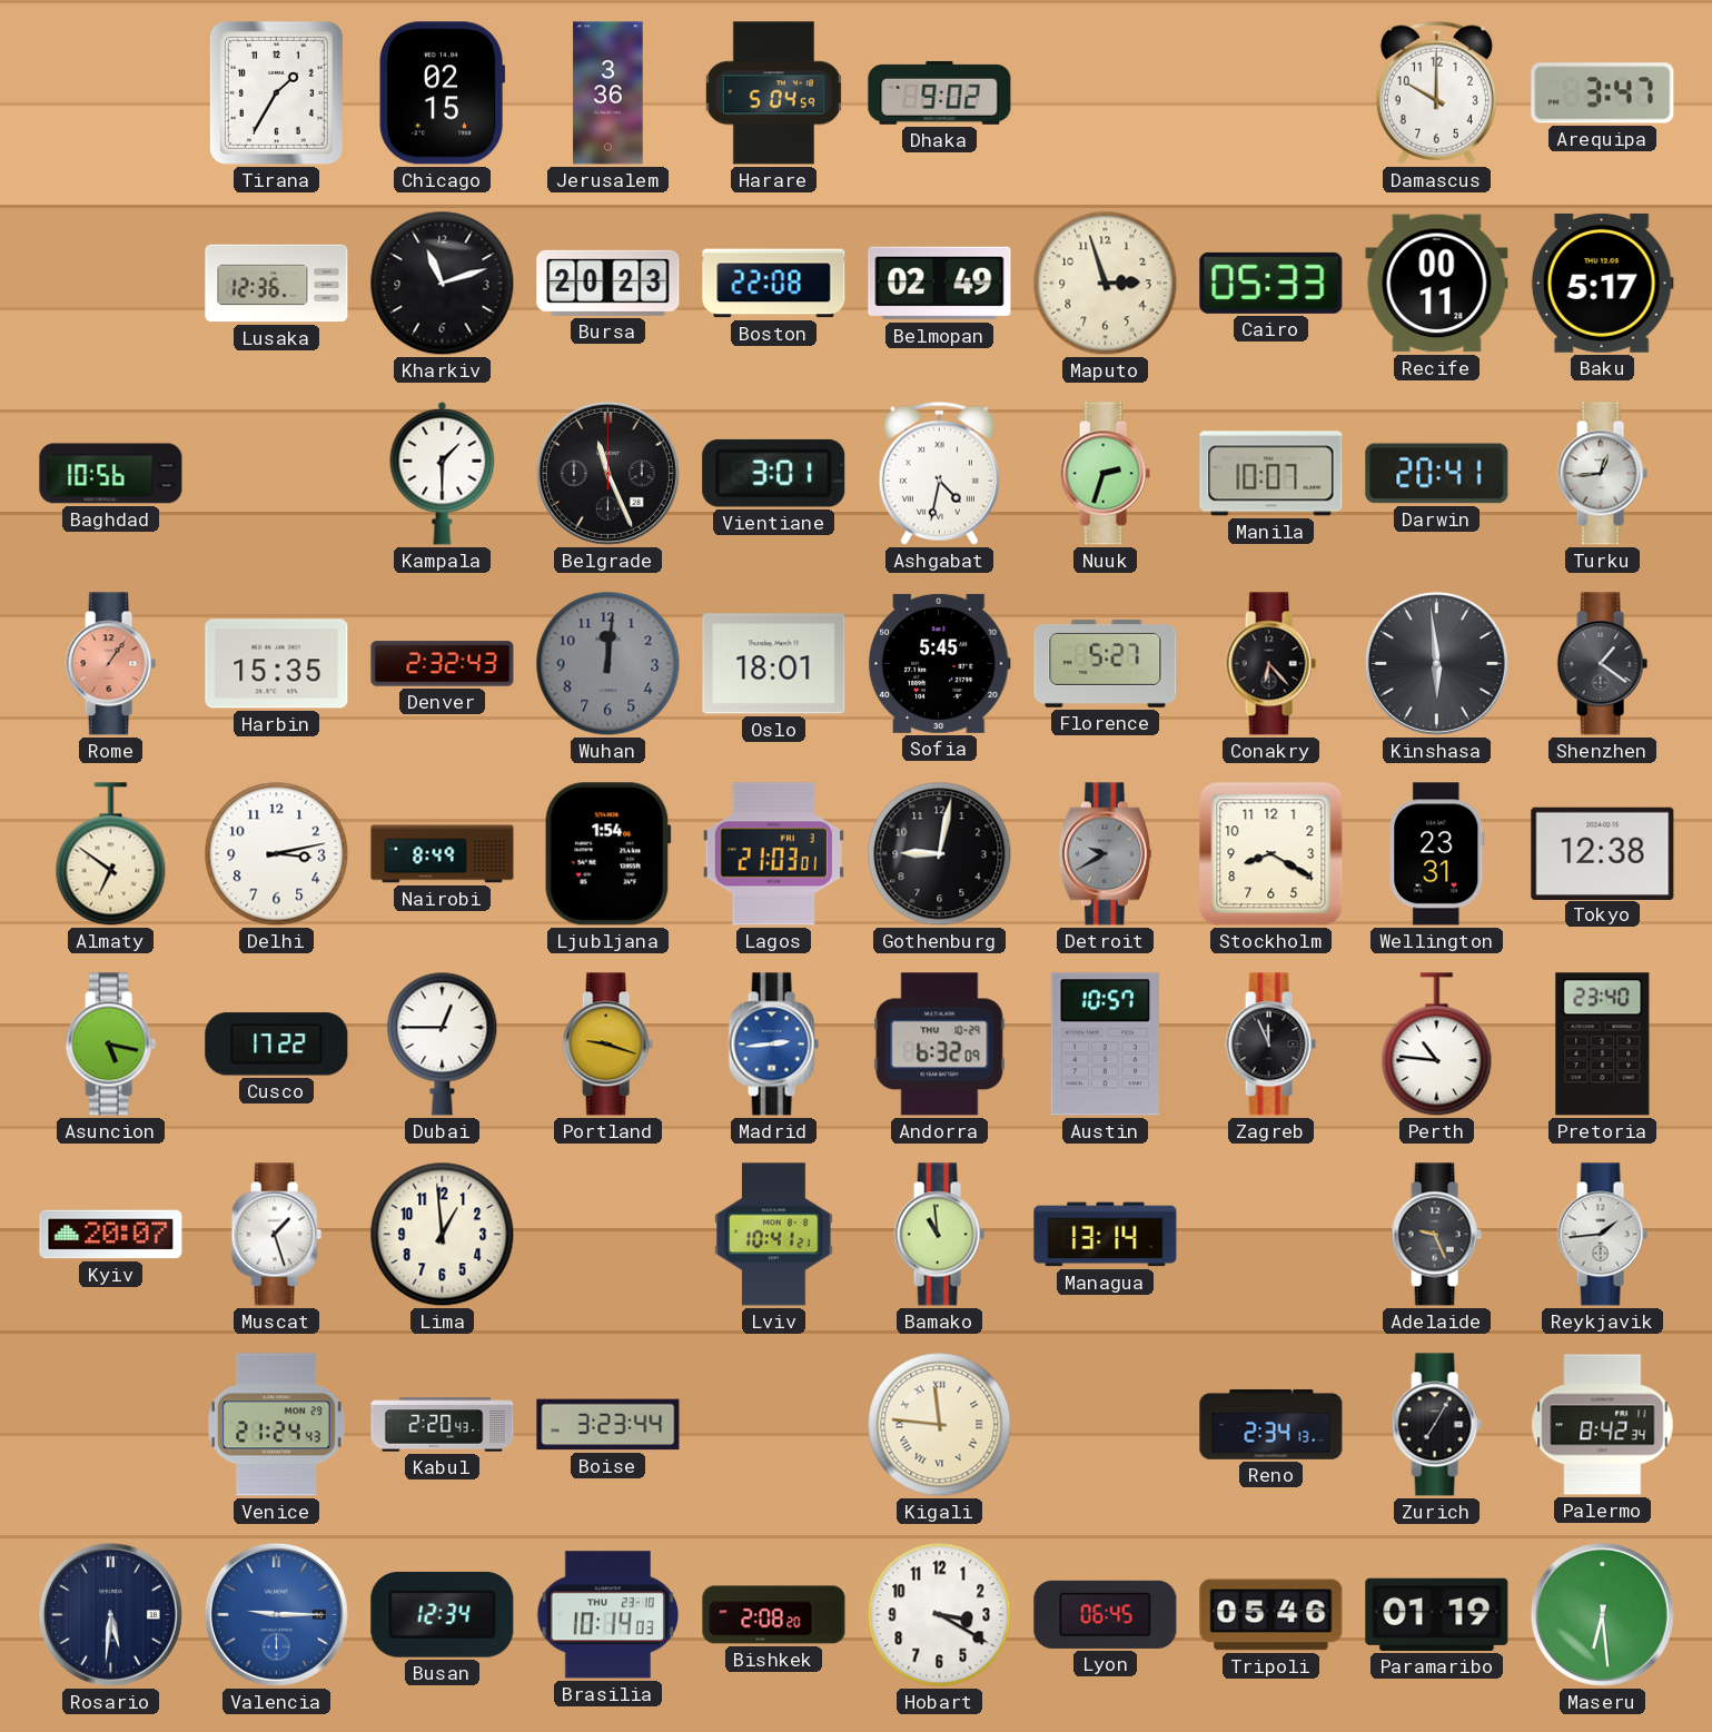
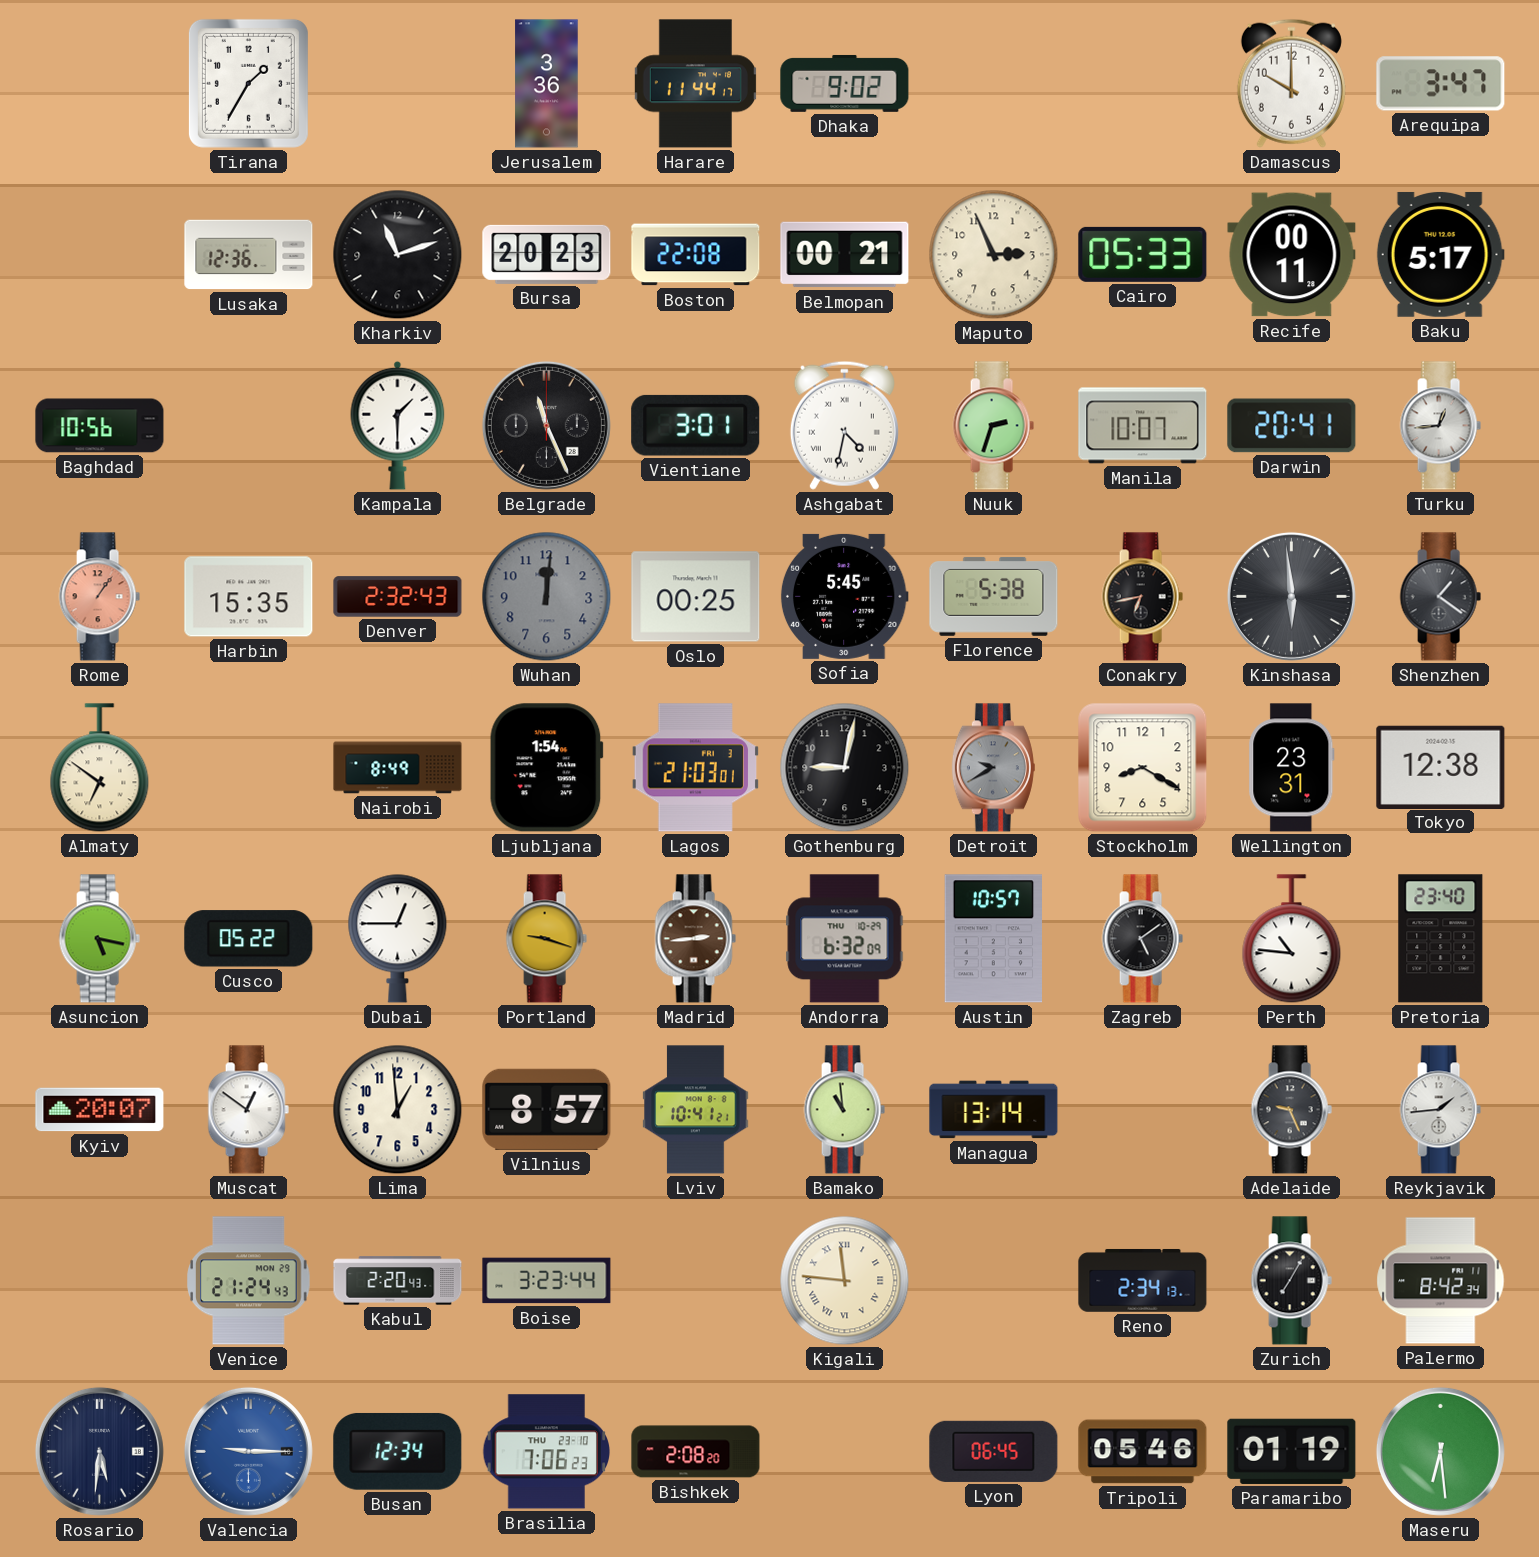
Chicago: 02:15 -> none (443, 93)
Harare: 5:04 -> 11:44 (695, 84)
Belmopan: 02:49 -> 00:21 (845, 255)
Maputo: 2:57 -> 2:56 (994, 255)
Oslo: 18:01 -> 00:25 (696, 597)
Florence: 5:27 -> 5:38 (994, 596)
Conakry: 6:23 -> 6:43 (1142, 597)
Delhi: 3:13 -> none (277, 854)
Cusco: 17:22 -> 05:22 (249, 939)
Madrid dial: blue -> brown (695, 939)
Zagreb: 11:56 -> 5:09 (1142, 939)
Muscat: 1:27 -> 12:51 (248, 1110)
Vilnius: none -> 8:57 (547, 1109)
Brasilia: 10:14 -> 7:06 (546, 1452)
Hobart: 3:20 -> none (940, 1615)
